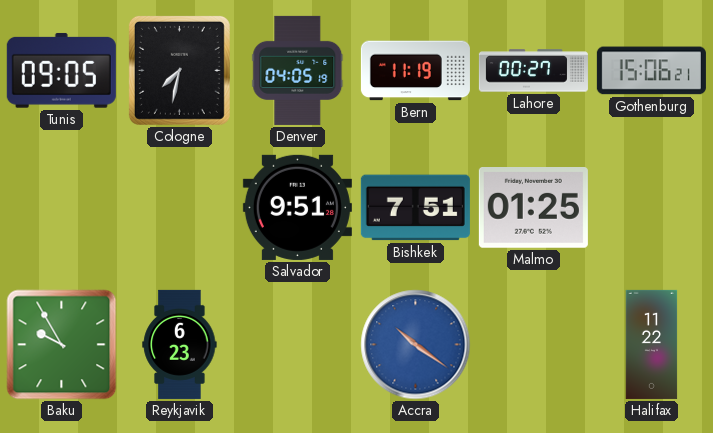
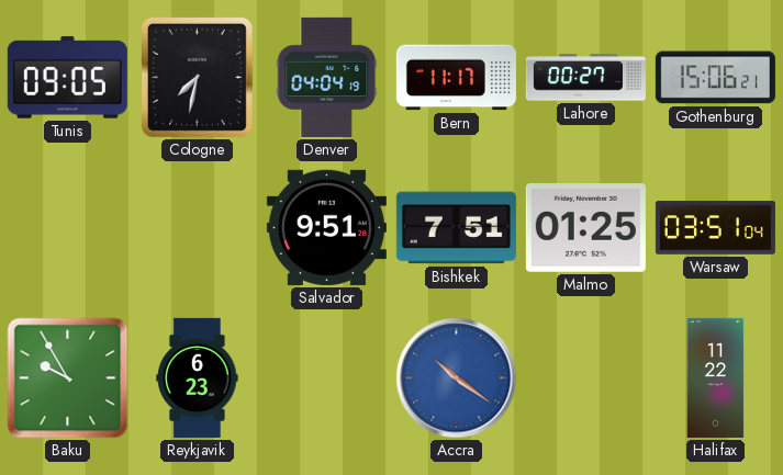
Denver: 04:05 -> 04:04 (327, 77)
Bern: 11:19 -> 11:17 (456, 78)
Warsaw: none -> 03:51 (715, 228)
